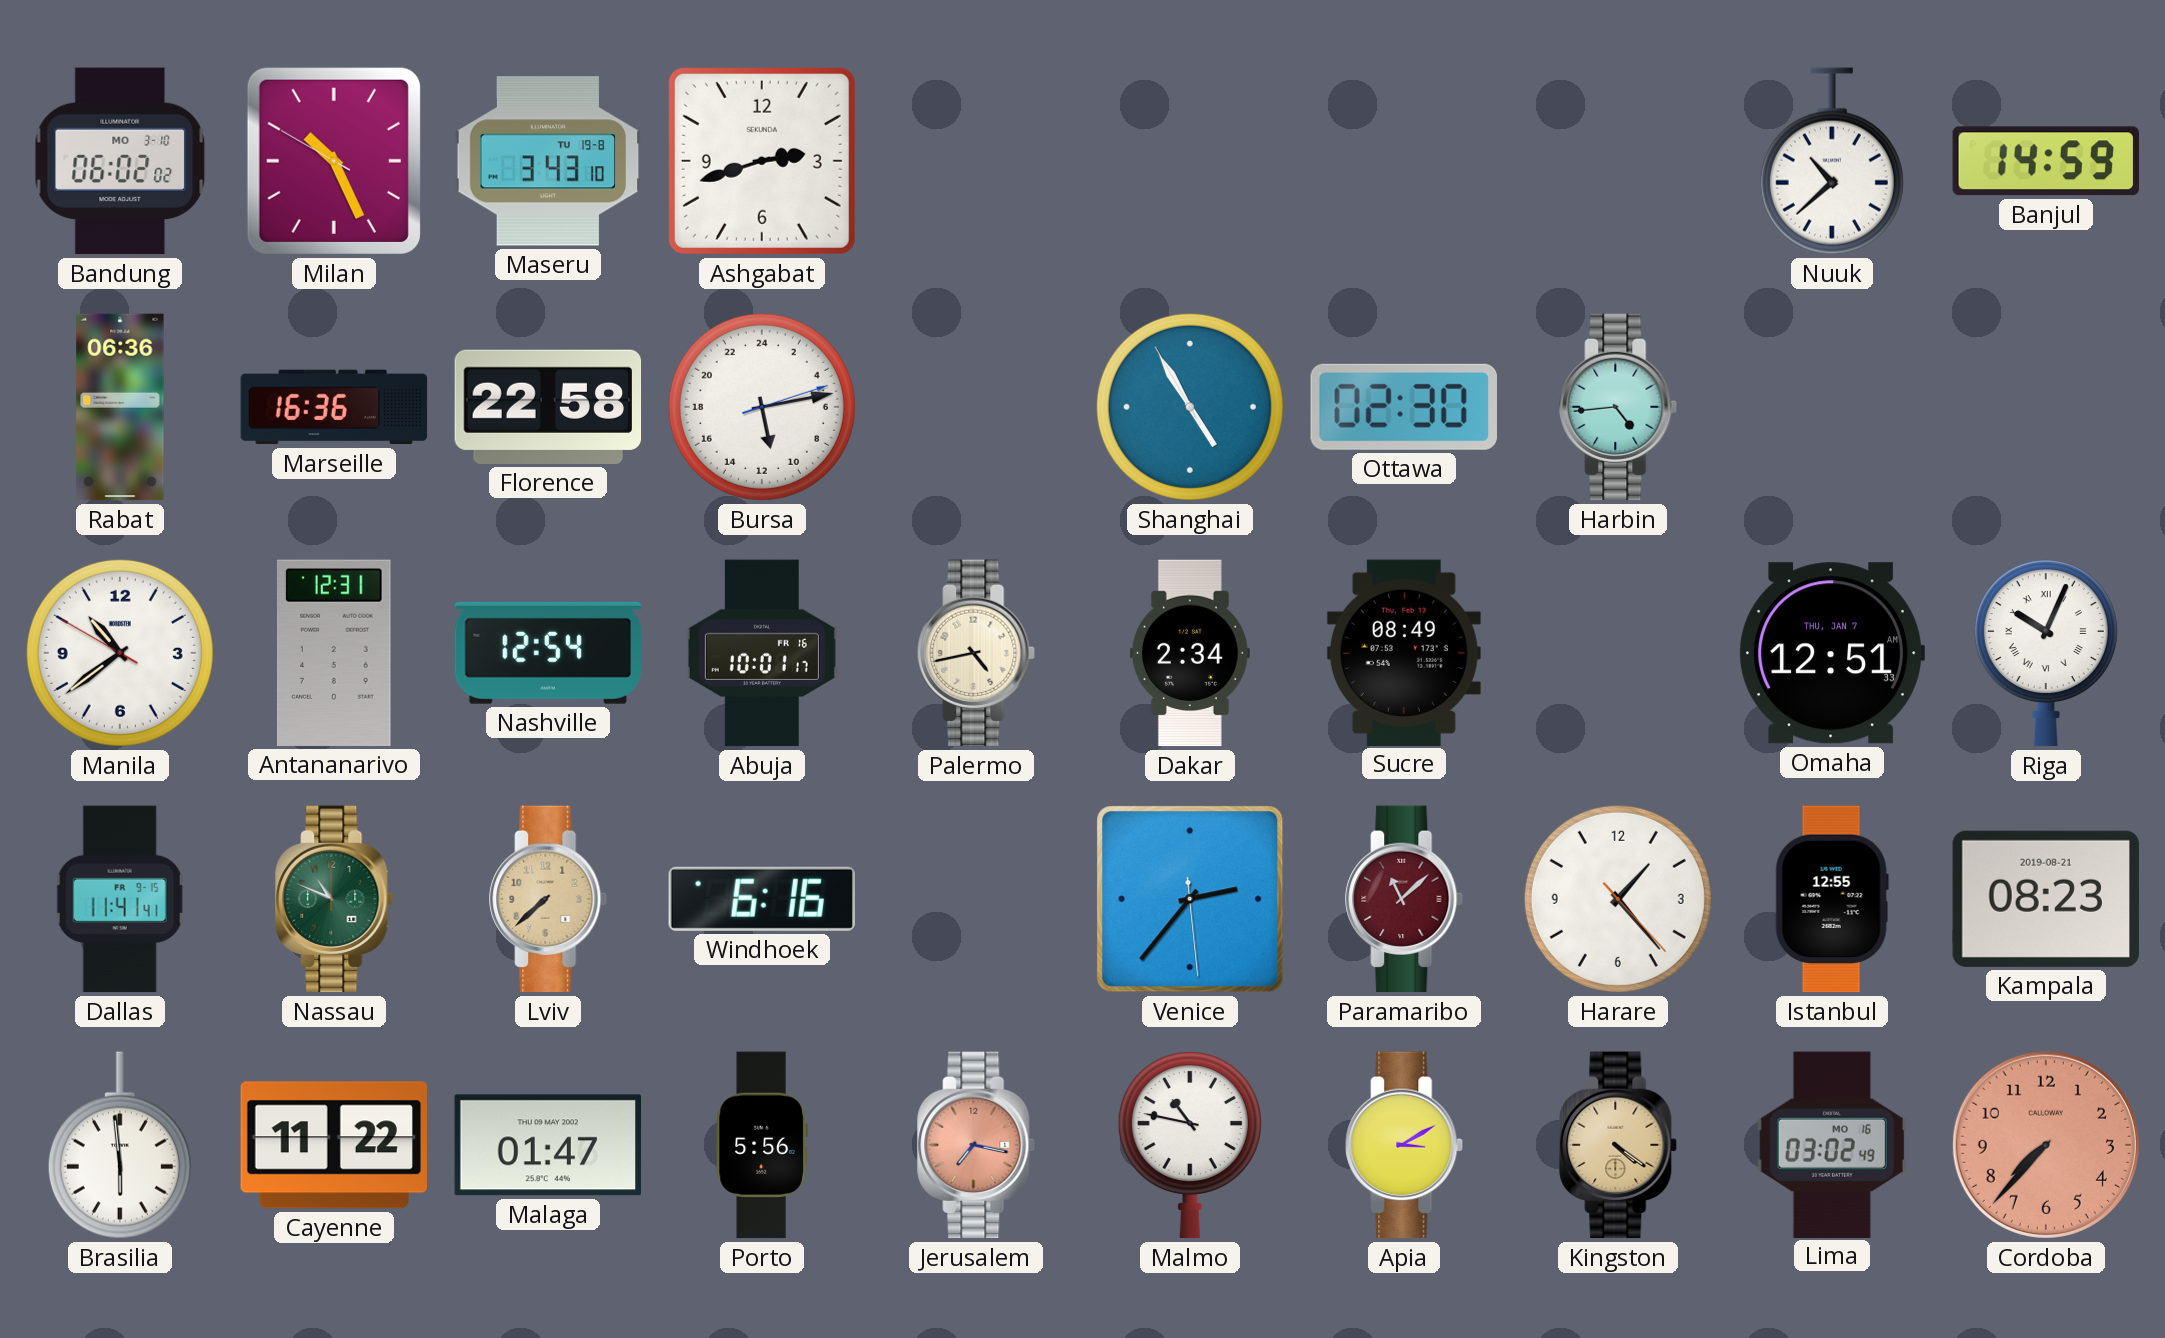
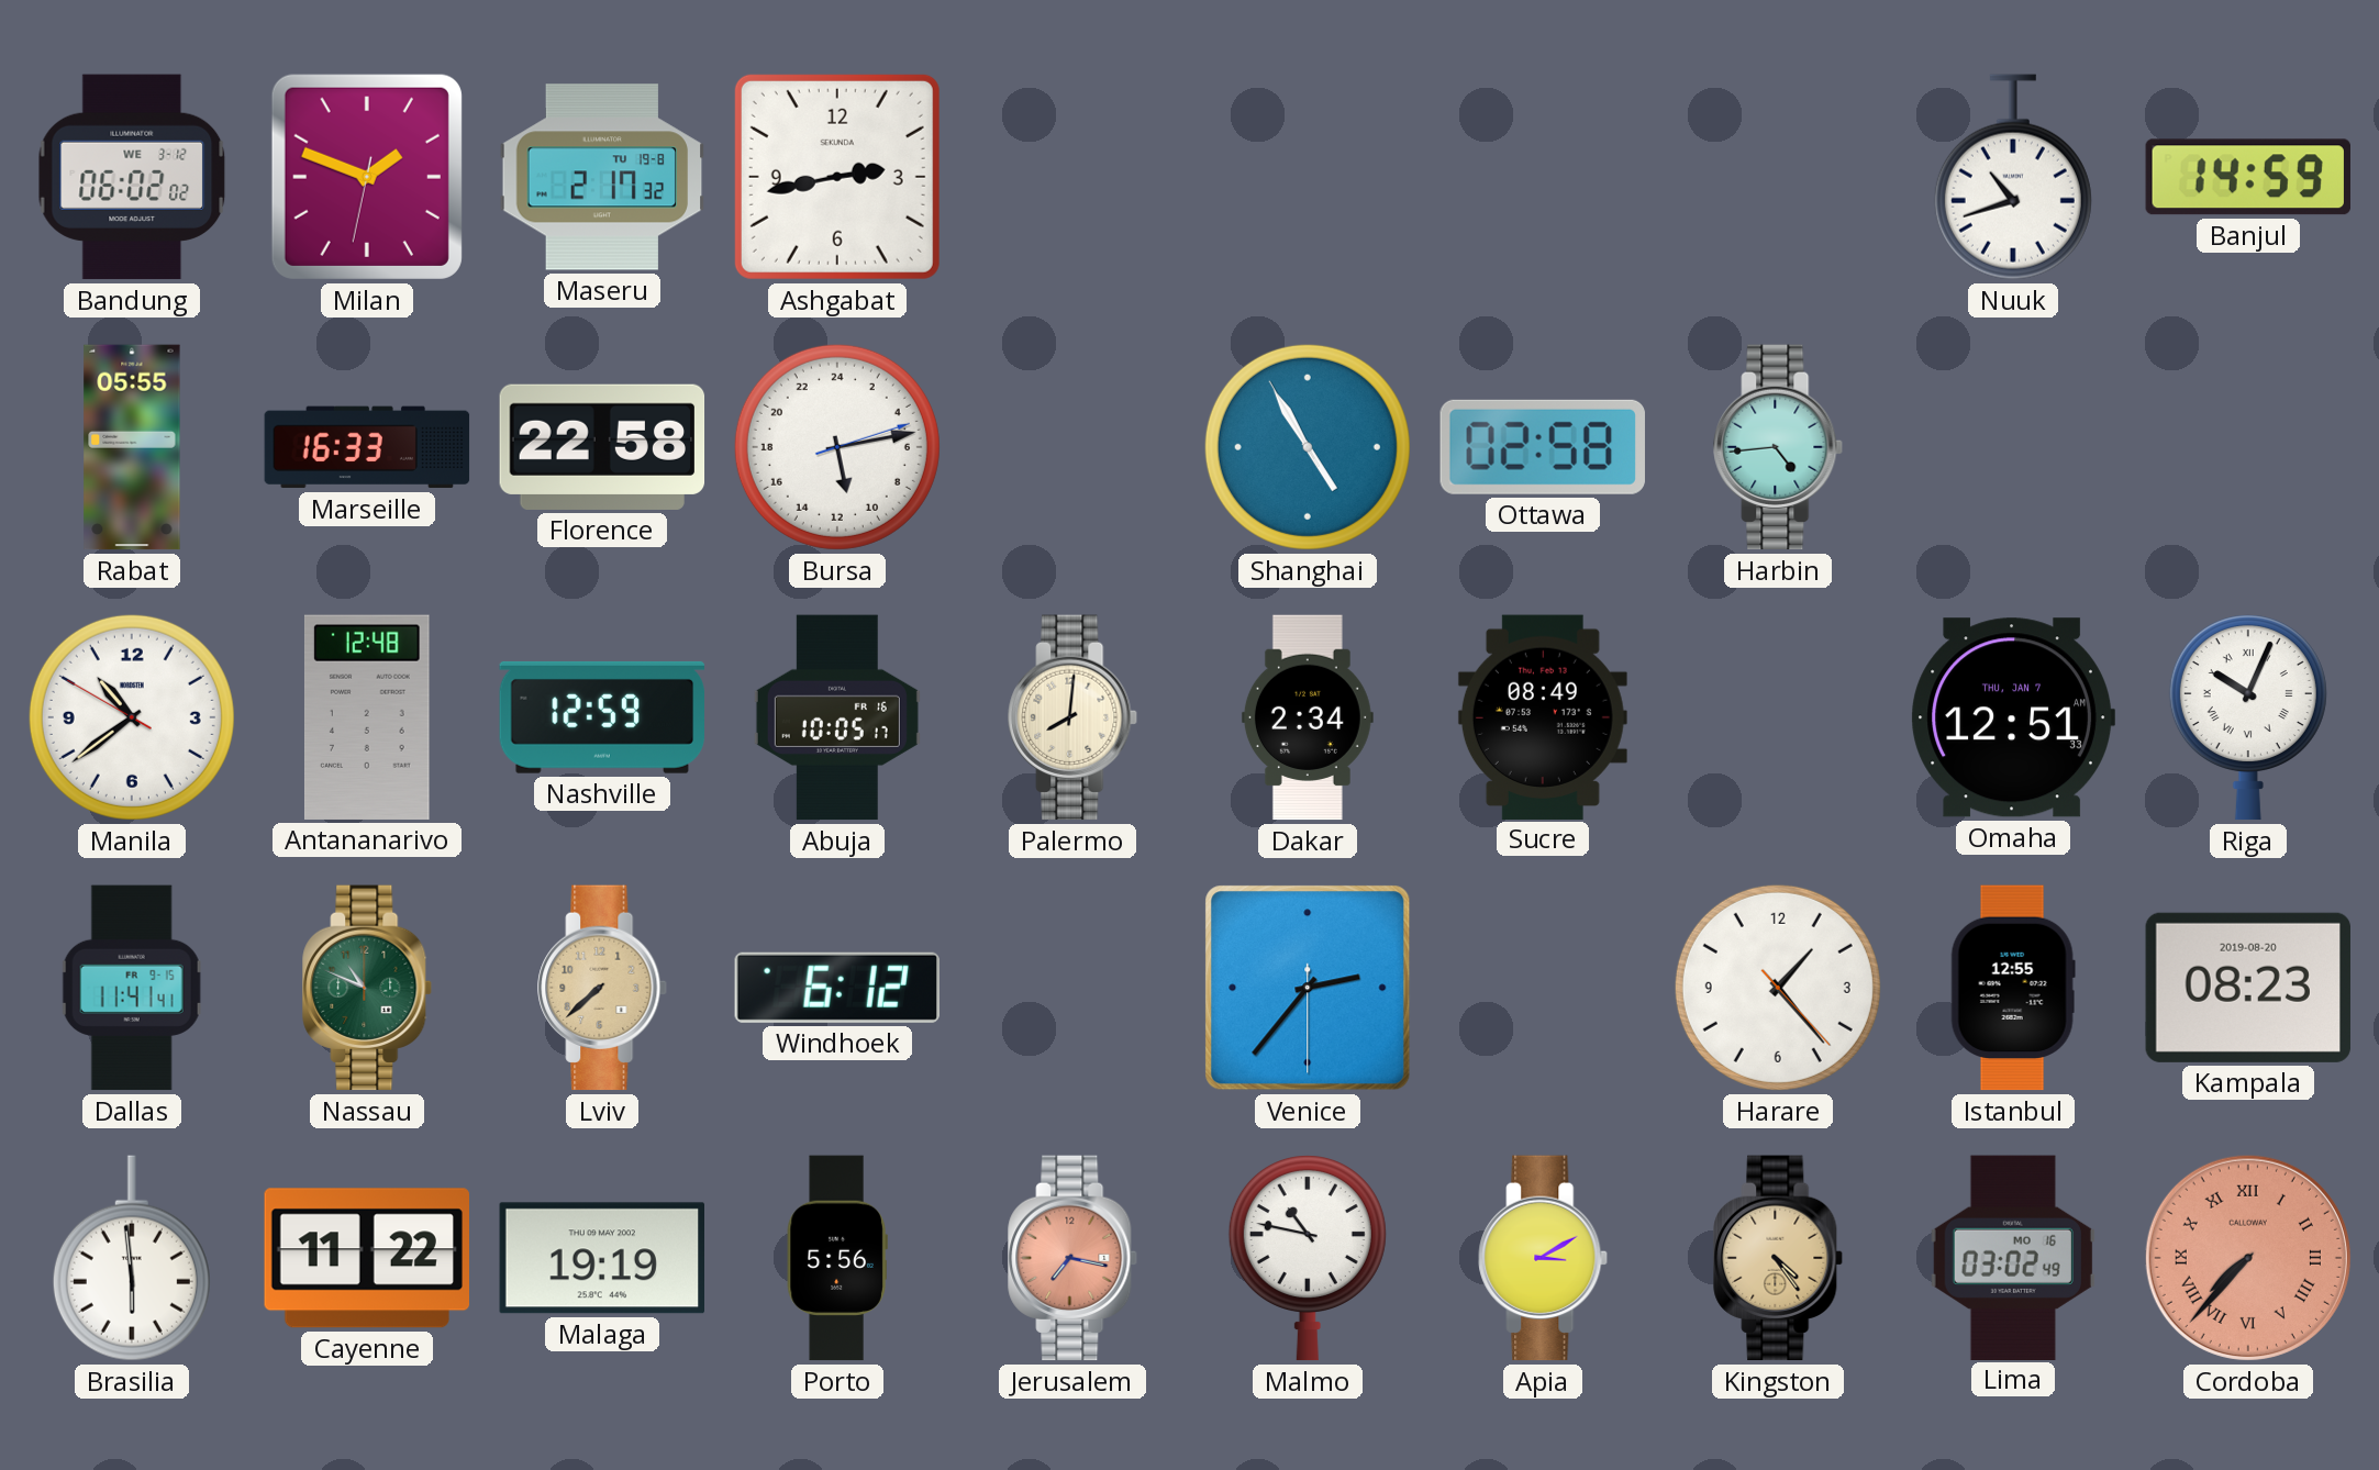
Bandung date: MO 3-10 -> WE 3-12 (132, 177)
Milan: 10:25 -> 1:48 (367, 177)
Maseru: 3:43 -> 2:17 (602, 177)
Ashgabat: 2:42 -> 2:43 (837, 177)
Nuuk: 10:38 -> 10:42 (2013, 177)
Rabat: 06:36 -> 05:55 (132, 447)
Marseille: 16:36 -> 16:33 (367, 447)
Ottawa: 02:30 -> 02:58 (1543, 447)
Antananarivo: 12:31 -> 12:48 (367, 717)
Nashville: 12:54 -> 12:59 (602, 717)
Abuja: 10:01 -> 10:05 (837, 717)
Palermo: 4:43 -> 8:01 (1074, 717)
Windhoek: 6:16 -> 6:12 (837, 988)
Venice: 2:36:29 -> 2:36:30 (1308, 988)
Paramaribo: 11:08 -> none (1405, 899)
Kampala date: 2019-08-21 -> 2019-08-20 (2248, 988)
Malaga: 01:47 -> 19:19 (601, 1258)
Kingston: 4:21 -> 4:24 (1779, 1258)
Cordoba numerals: Arabic -> Roman (2248, 1258)
